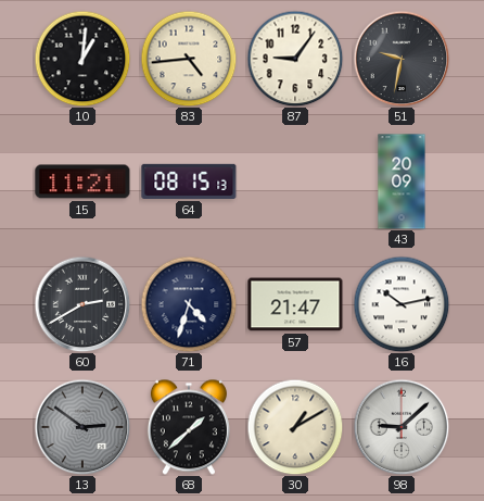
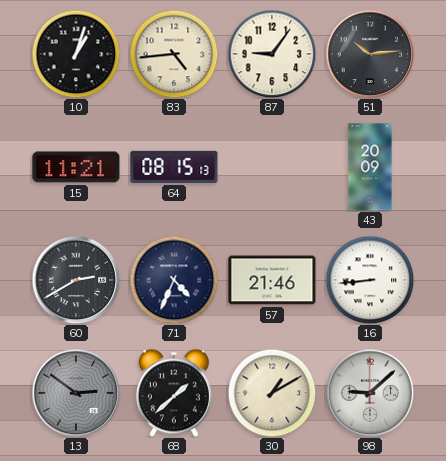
10: 1:01 -> 1:03 (76, 54)
51: 9:32 -> 10:14 (370, 54)
71: 4:33 -> 4:34 (174, 280)
57: 21:47 -> 21:46 (272, 280)
16: 10:13 -> 8:44 (370, 280)
